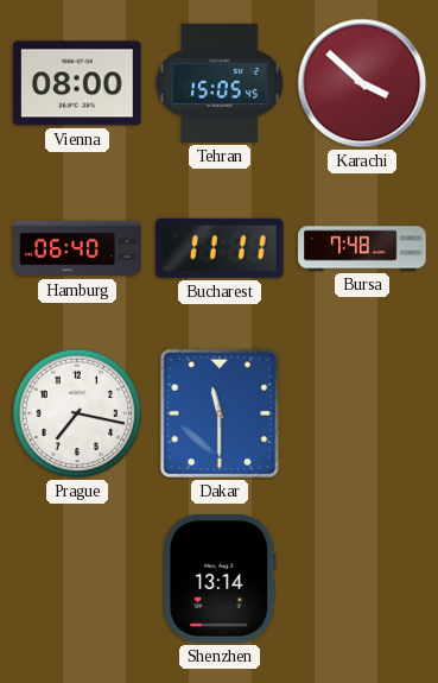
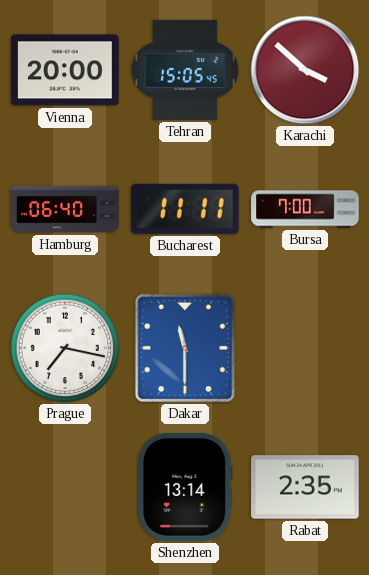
Vienna: 08:00 -> 20:00 (65, 70)
Bursa: 7:48 -> 7:00 (305, 209)
Rabat: none -> 2:35 (305, 487)
